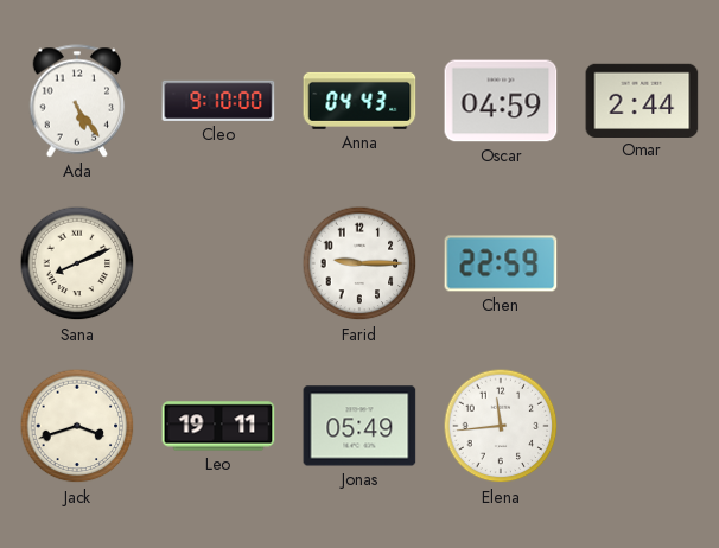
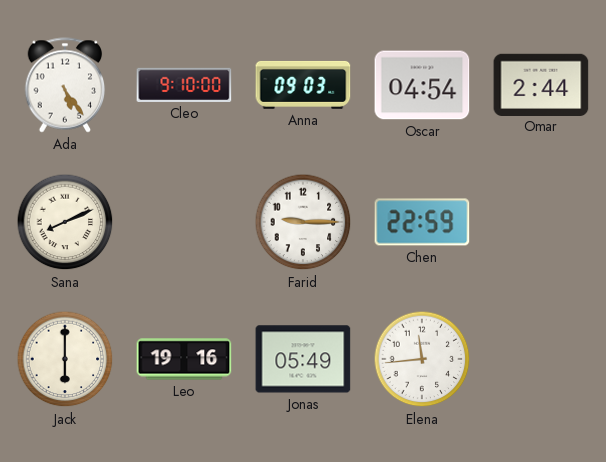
Anna: 04:43 -> 09:03 (303, 85)
Oscar: 04:59 -> 04:54 (422, 85)
Jack: 3:42 -> 6:00 (65, 359)
Leo: 19:11 -> 19:16 (184, 359)
